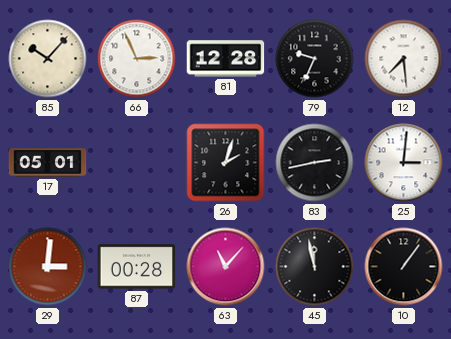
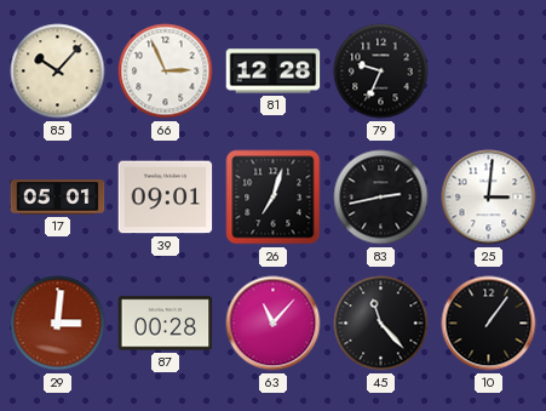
12: 7:29 -> none (404, 59)
39: none -> 09:01 (166, 198)
26: 2:03 -> 7:03 (274, 198)
45: 11:58 -> 11:23 (381, 324)
